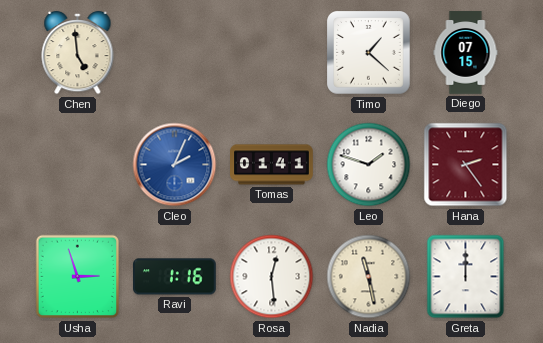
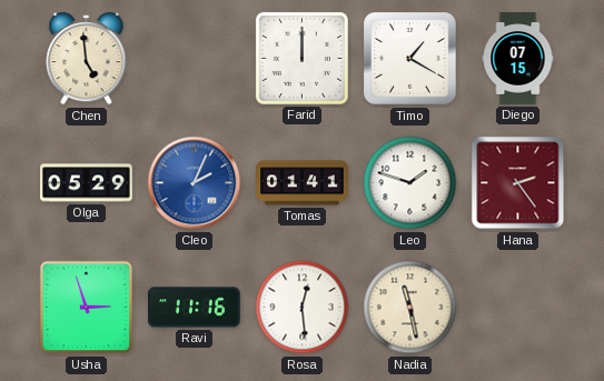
Farid: none -> 12:00 (301, 58)
Timo: 1:22 -> 1:20 (410, 59)
Olga: none -> 05:29 (87, 183)
Ravi: 1:16 -> 11:16 (195, 308)
Greta: 12:00 -> none (466, 277)
